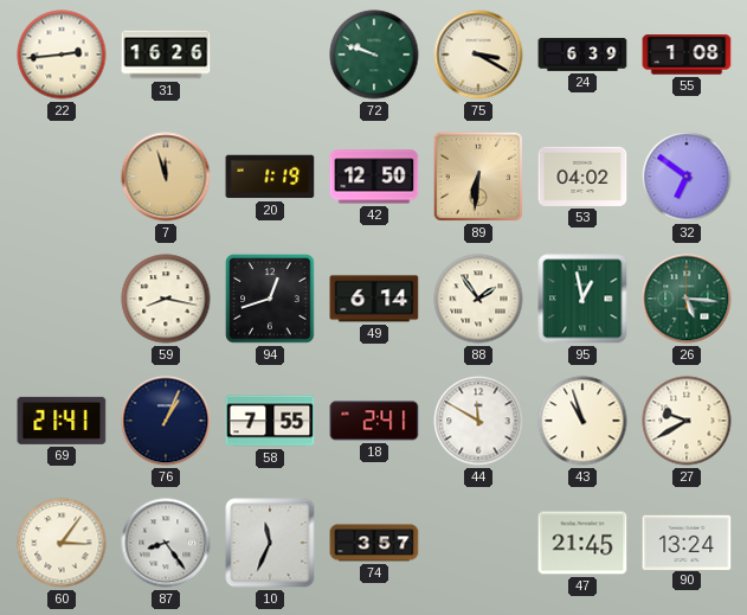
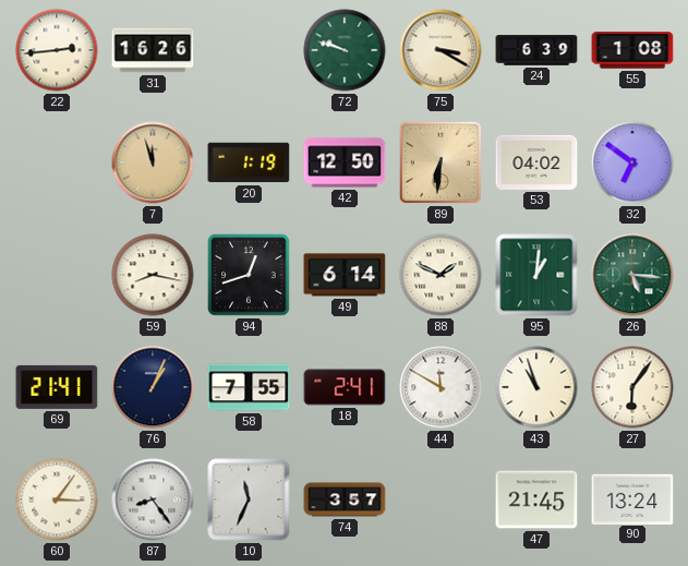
88: 1:54 -> 1:49 (440, 275)
95: 12:58 -> 1:01 (536, 275)
27: 9:40 -> 6:06 (632, 387)
